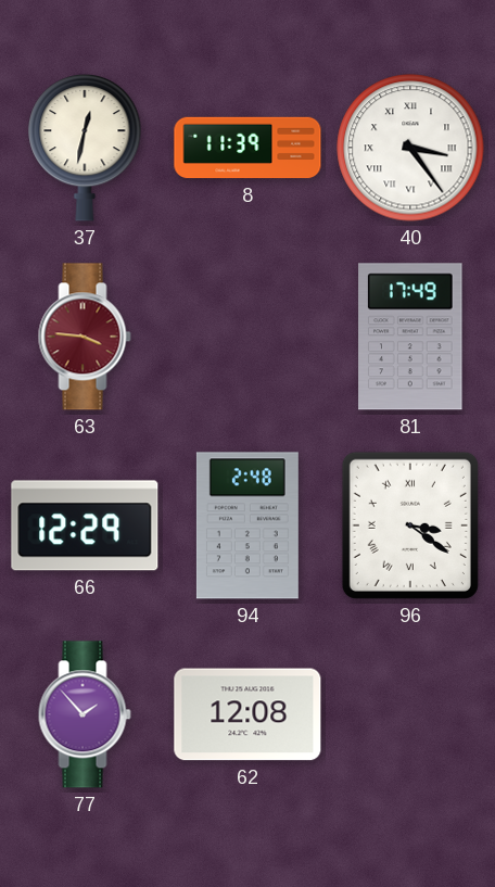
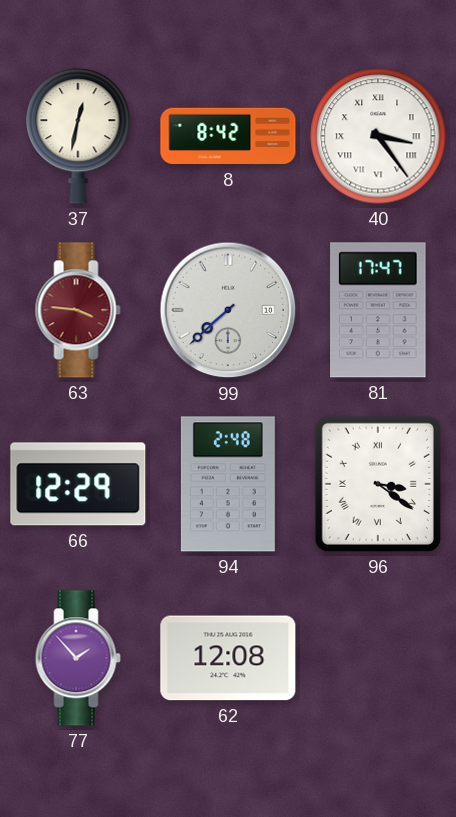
8: 11:39 -> 8:42 (228, 136)
99: none -> 7:38 (228, 310)
81: 17:49 -> 17:47 (378, 310)
